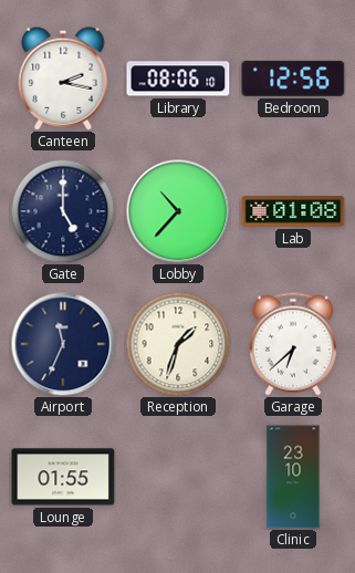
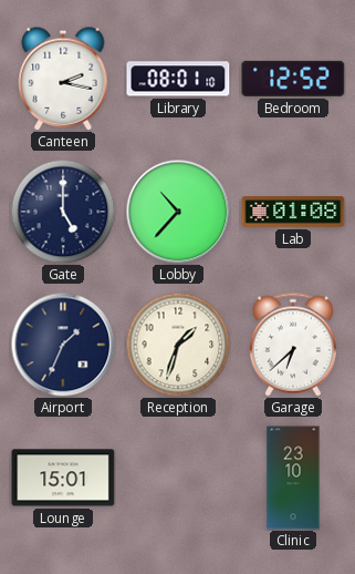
Library: 08:06 -> 08:01 (178, 79)
Bedroom: 12:56 -> 12:52 (293, 79)
Airport: 11:34 -> 1:34 (63, 345)
Lounge: 01:55 -> 15:01 (63, 478)
